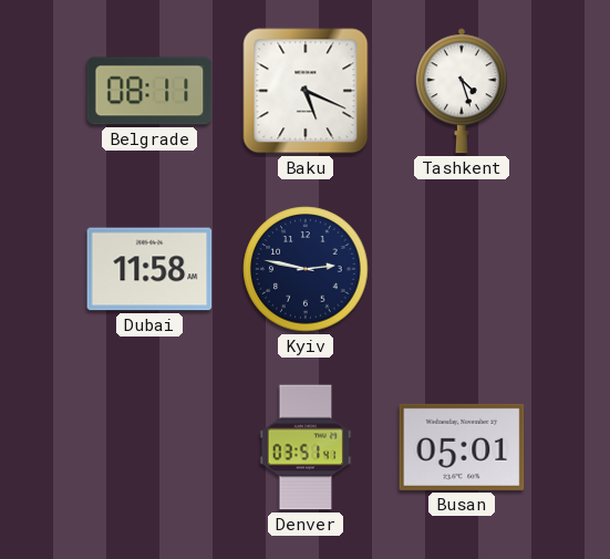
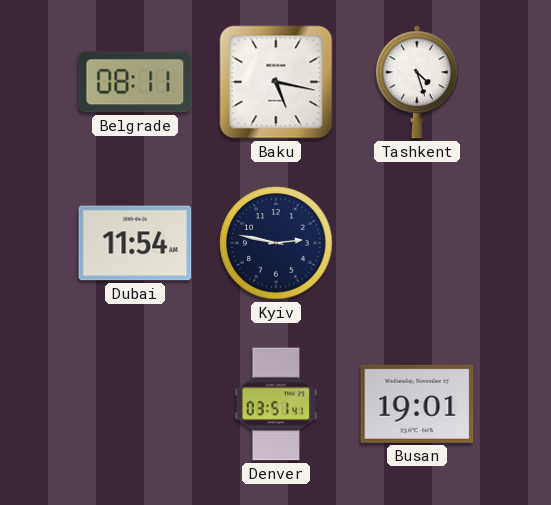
Baku: 5:19 -> 5:17 (276, 82)
Dubai: 11:58 -> 11:54 (135, 243)
Busan: 05:01 -> 19:01 (417, 404)
